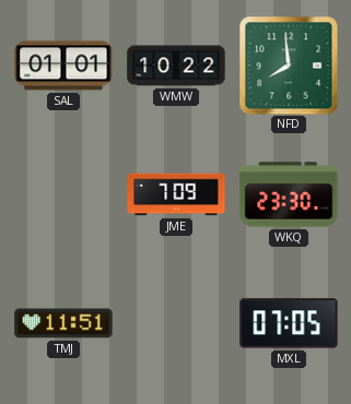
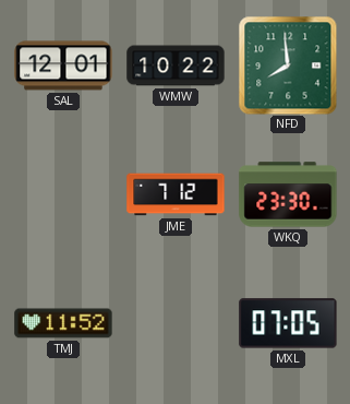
SAL: 01:01 -> 12:01 (63, 66)
JME: 7:09 -> 7:12 (176, 194)
TMJ: 11:51 -> 11:52 (63, 323)
